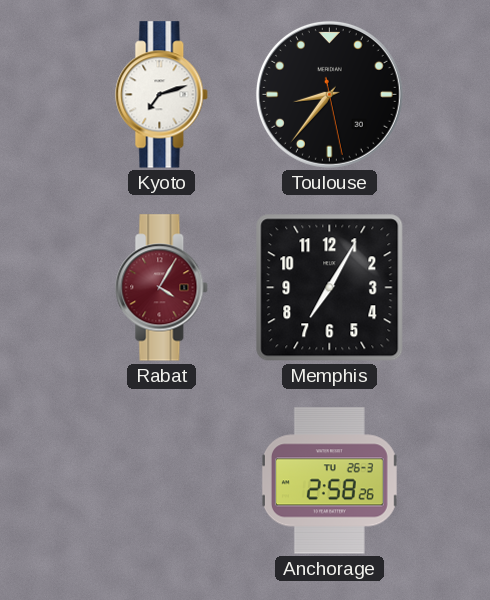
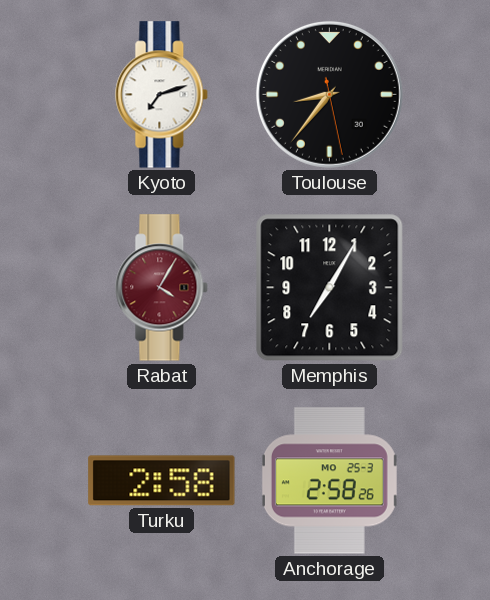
Turku: none -> 2:58 (162, 481)
Anchorage date: TU 26-3 -> MO 25-3 (329, 481)
